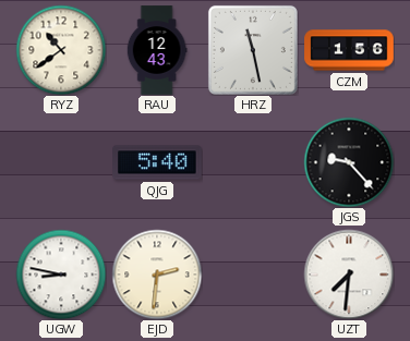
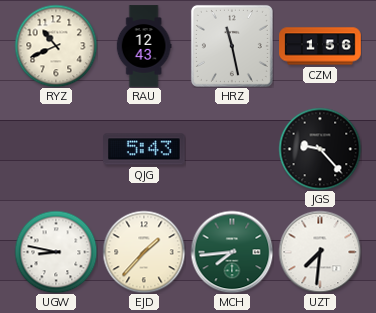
RYZ: 10:39 -> 10:41 (56, 46)
QJG: 5:40 -> 5:43 (144, 149)
EJD: 2:31 -> 1:37 (144, 252)
MCH: none -> 7:44 (232, 252)
